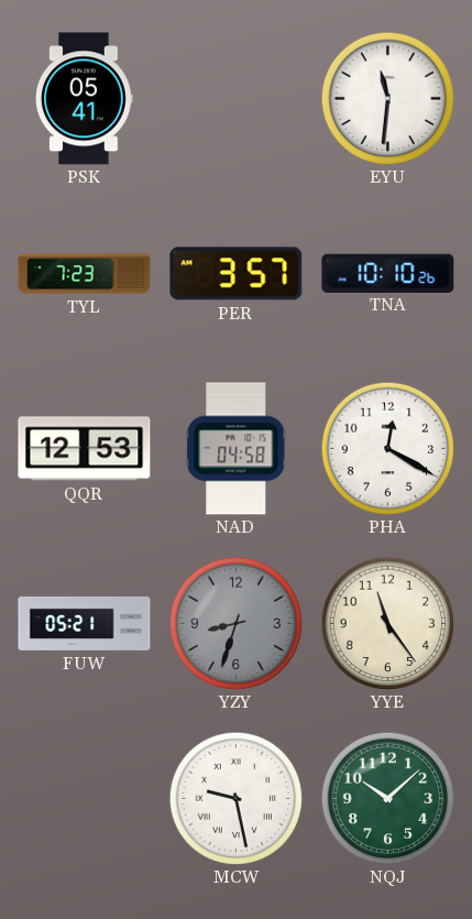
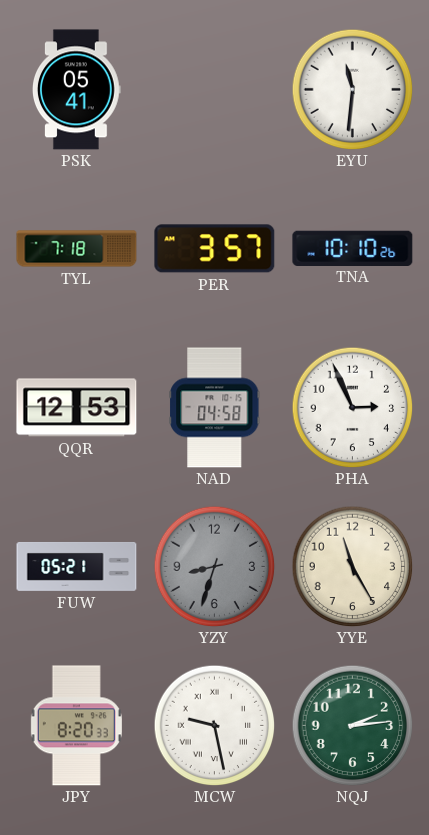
TYL: 7:23 -> 7:18 (77, 249)
PHA: 12:20 -> 2:56 (352, 407)
YYE: 11:24 -> 11:25 (352, 566)
JPY: none -> 8:20 (76, 726)
NQJ: 10:08 -> 2:14 (352, 725)
